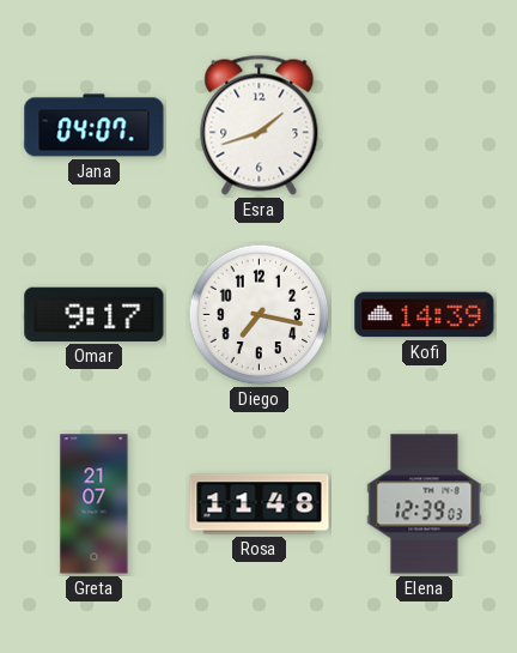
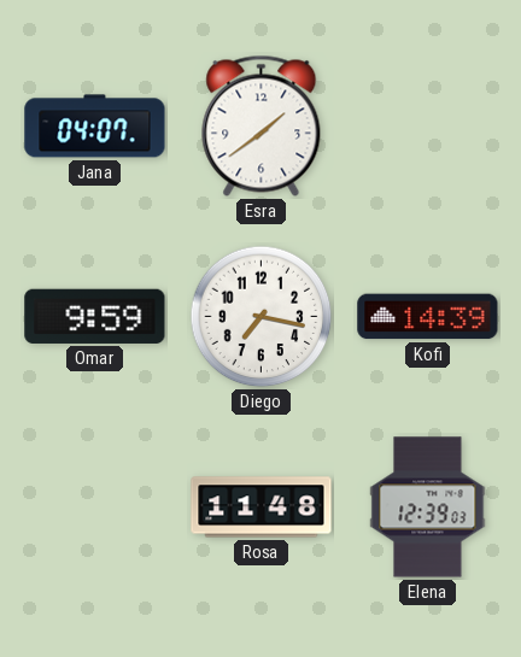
Esra: 1:42 -> 1:39 (262, 125)
Omar: 9:17 -> 9:59 (95, 316)
Greta: 21:07 -> none (95, 504)
